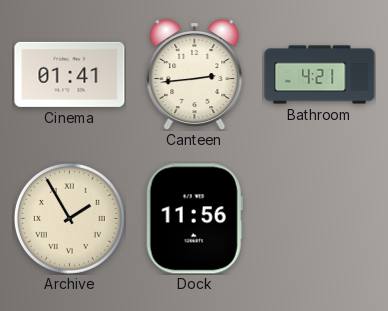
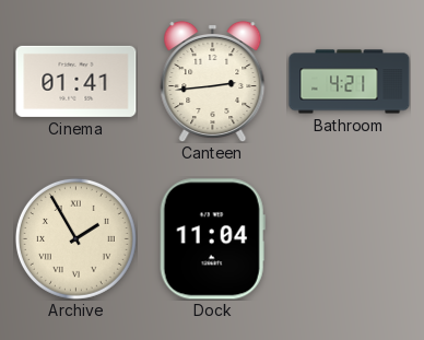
Dock: 11:56 -> 11:04 (212, 239)
